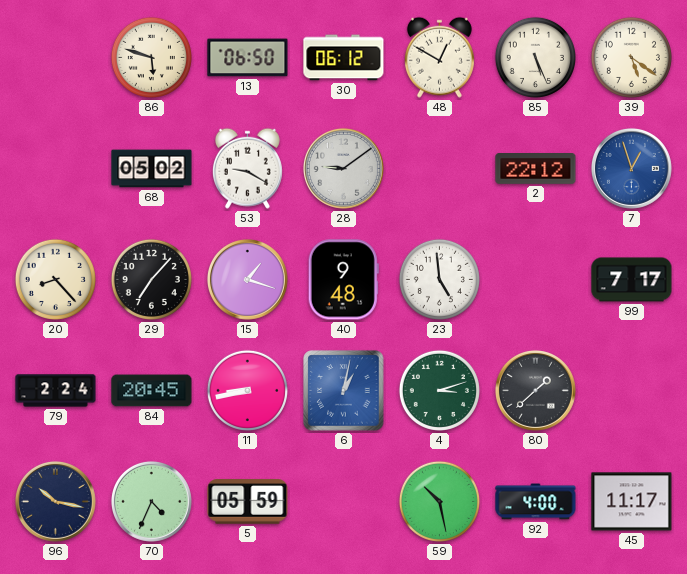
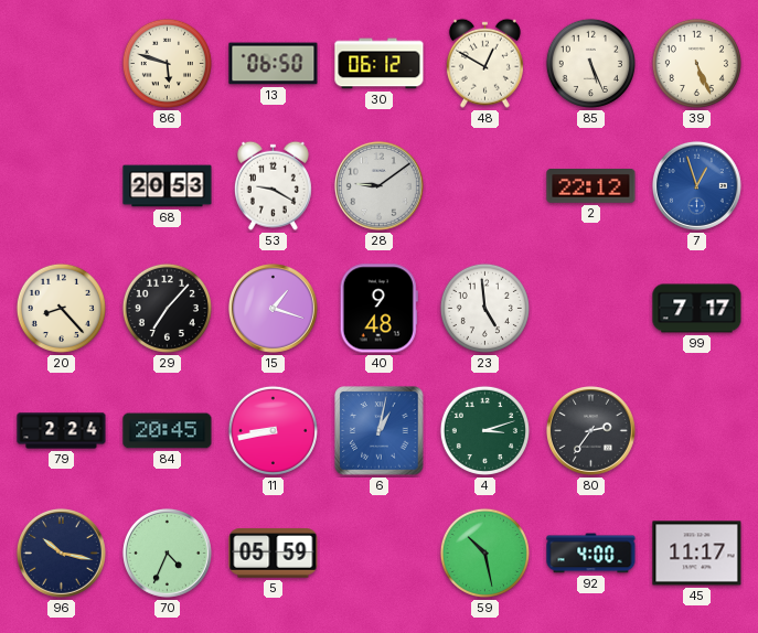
39: 5:21 -> 5:26 (696, 63)
68: 05:02 -> 20:53 (168, 186)
80: 1:38 -> 2:36 (590, 430)
